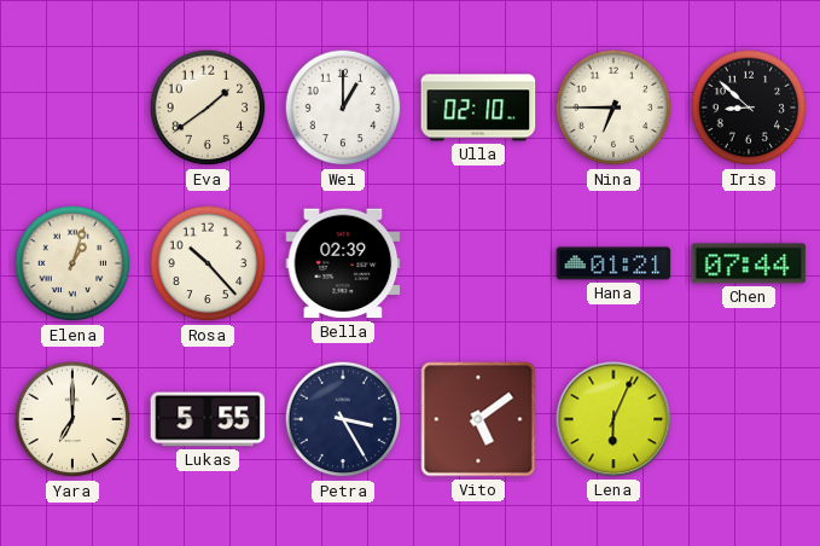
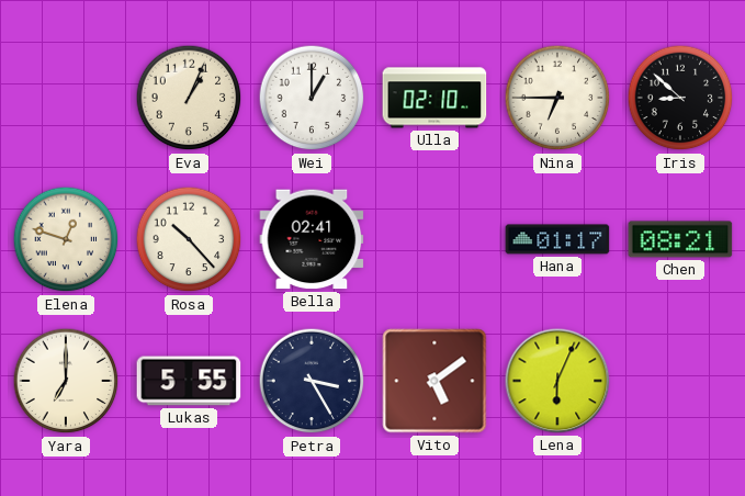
Eva: 1:39 -> 1:04 (189, 98)
Elena: 1:03 -> 12:48 (66, 239)
Bella: 02:39 -> 02:41 (312, 239)
Hana: 01:21 -> 01:17 (557, 239)
Chen: 07:44 -> 08:21 (680, 239)
